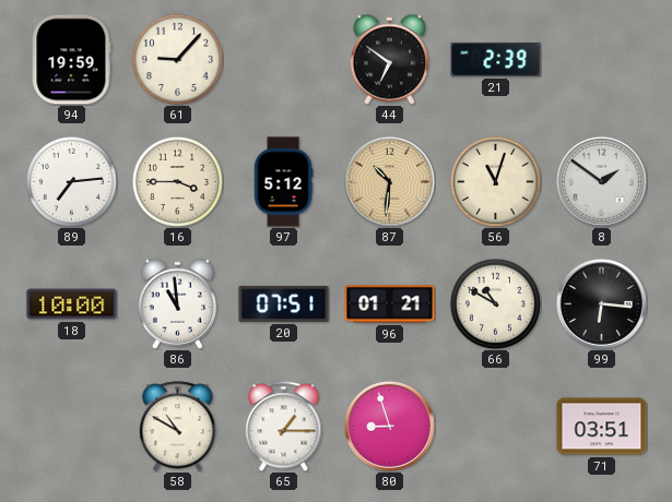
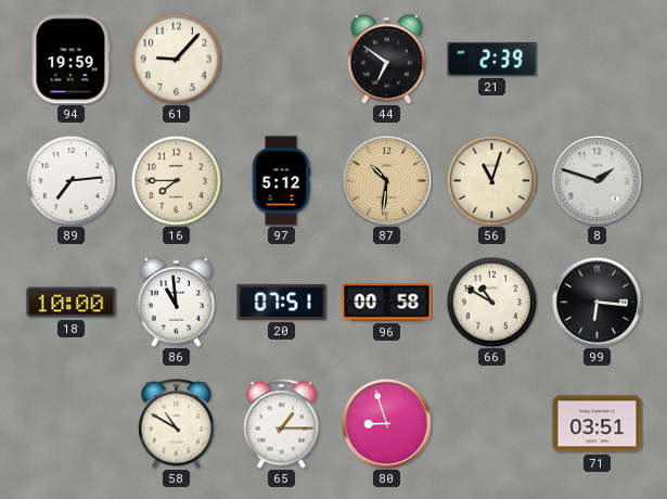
16: 3:45 -> 7:45 (176, 180)
8: 1:51 -> 1:48 (597, 180)
96: 01:21 -> 00:58 (387, 303)
